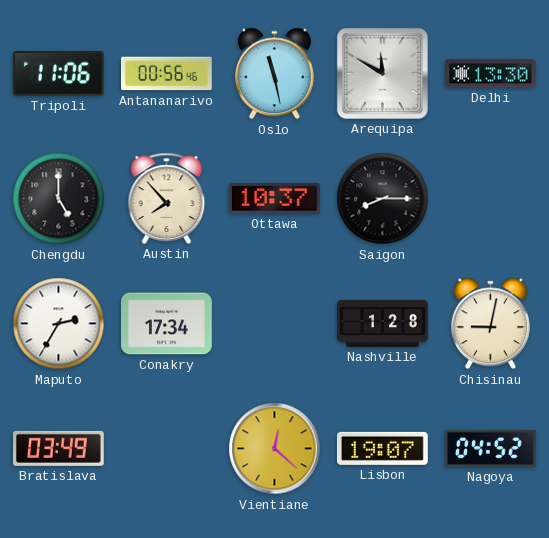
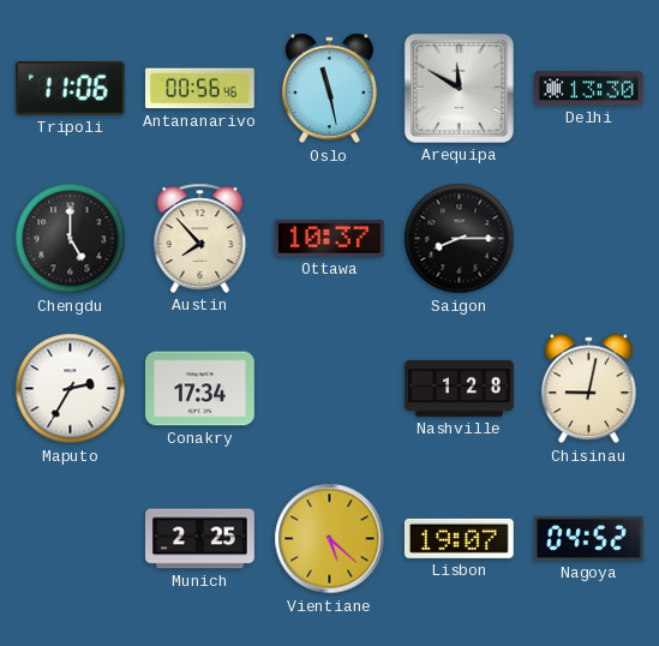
Bratislava: 03:49 -> none (59, 448)
Munich: none -> 2:25 (200, 539)
Vientiane: 12:22 -> 5:22 (330, 539)
